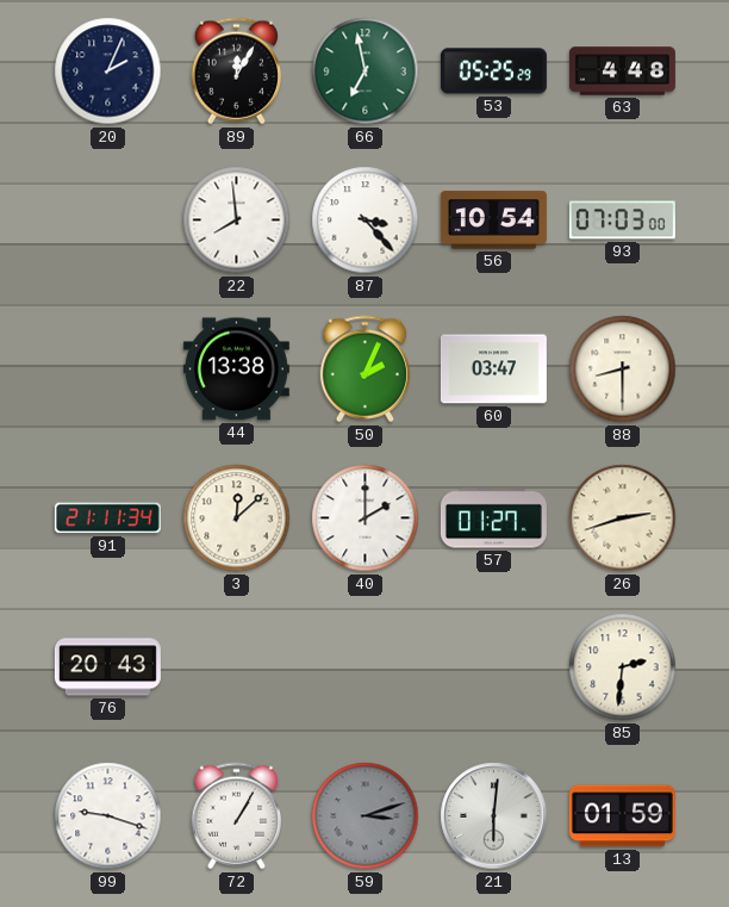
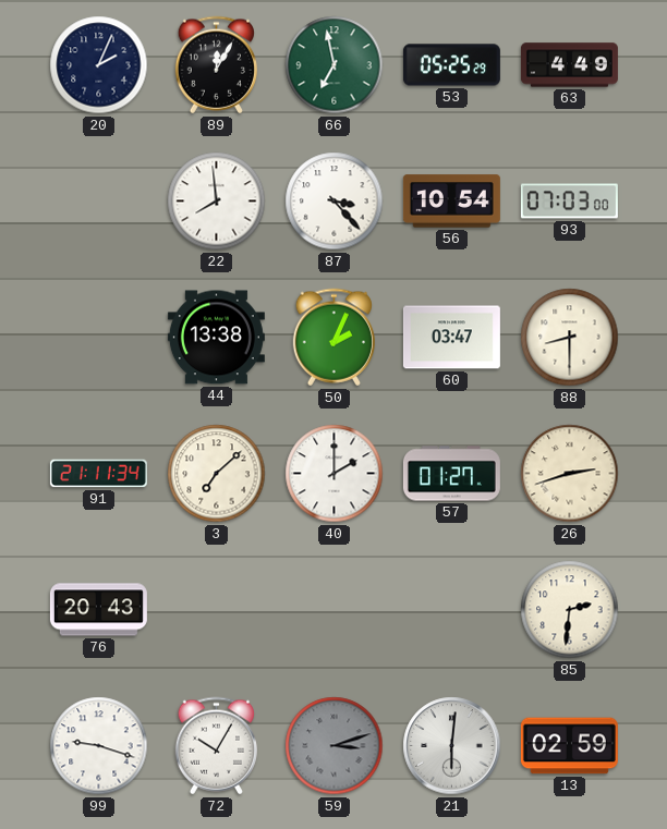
63: 4:48 -> 4:49 (569, 65)
3: 12:08 -> 7:08 (217, 474)
72: 1:05 -> 10:05 (216, 746)
13: 01:59 -> 02:59 (569, 746)
